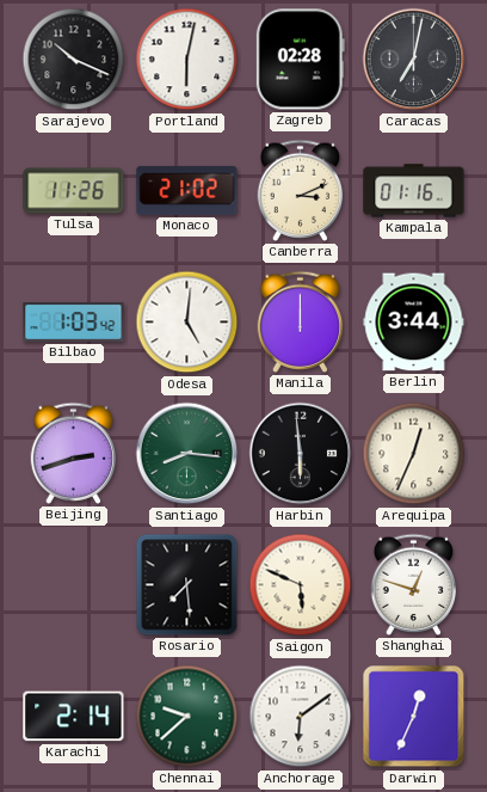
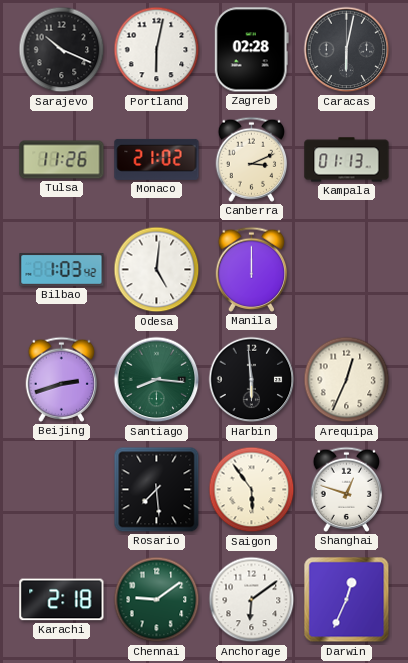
Caracas: 7:02 -> 6:02 (347, 50)
Kampala: 01:16 -> 01:13 (347, 160)
Berlin: 3:44 -> none (414, 323)
Saigon: 5:49 -> 5:54 (252, 490)
Karachi: 2:14 -> 2:18 (62, 600)
Chennai: 9:38 -> 9:09 (157, 600)
